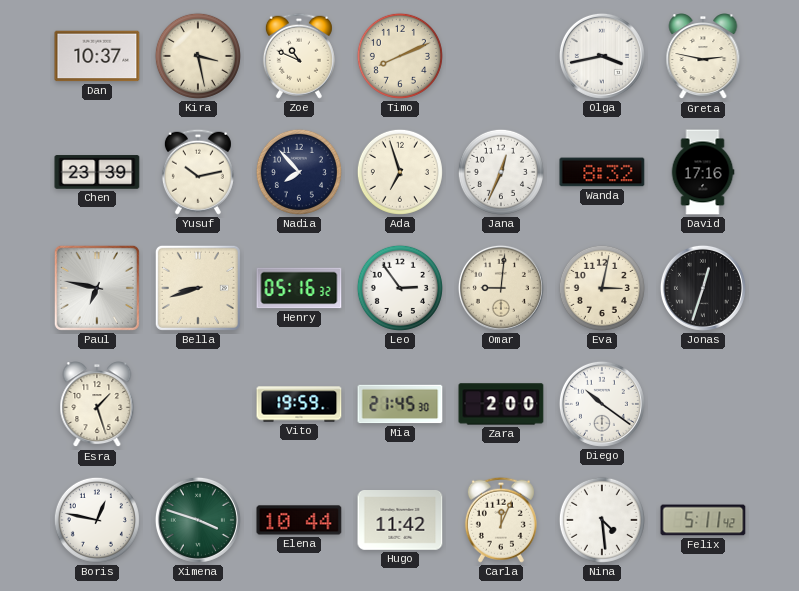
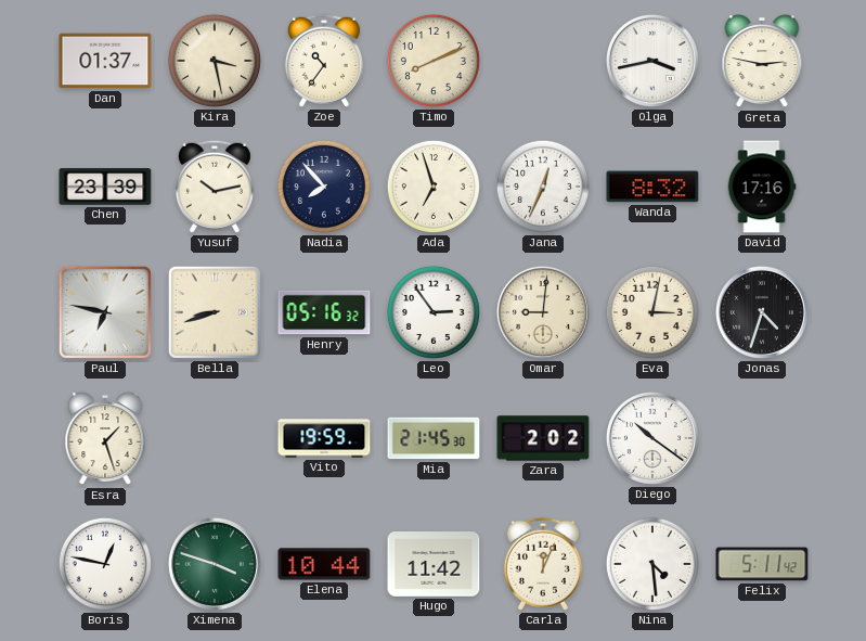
Dan: 10:37 -> 01:37 (105, 61)
Zoe: 10:49 -> 10:36 (324, 61)
Jonas: 12:33 -> 4:33 (762, 312)
Zara: 2:00 -> 2:02 (543, 438)
